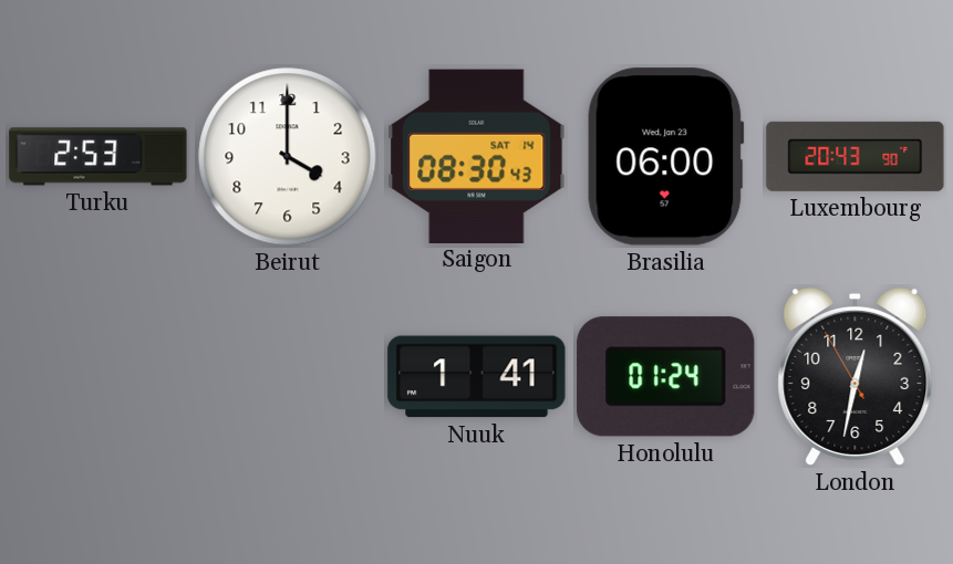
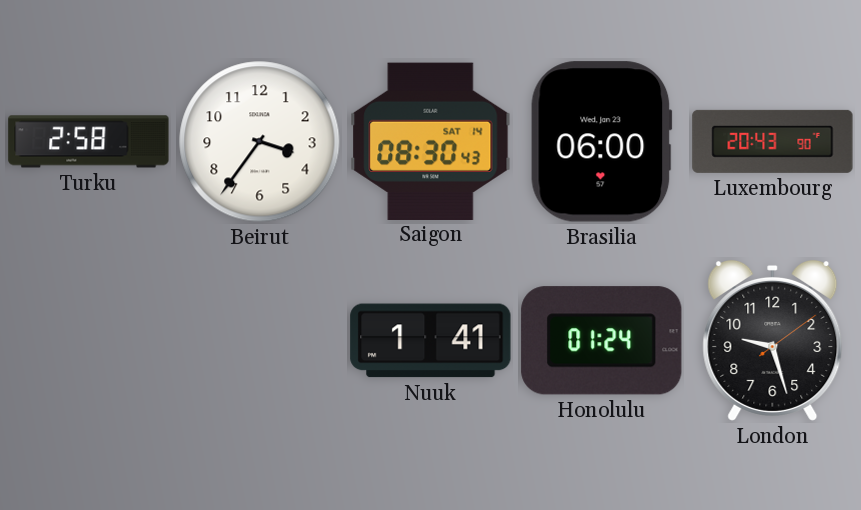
Turku: 2:53 -> 2:58 (89, 142)
Beirut: 4:00 -> 3:36 (260, 142)
London: 12:31 -> 9:27 (773, 340)
